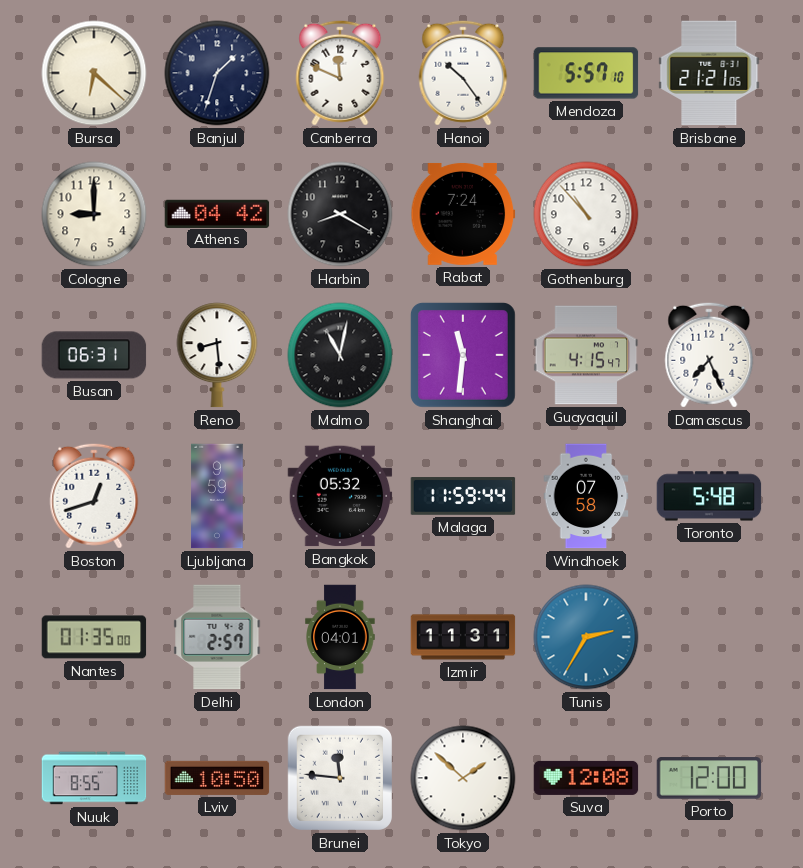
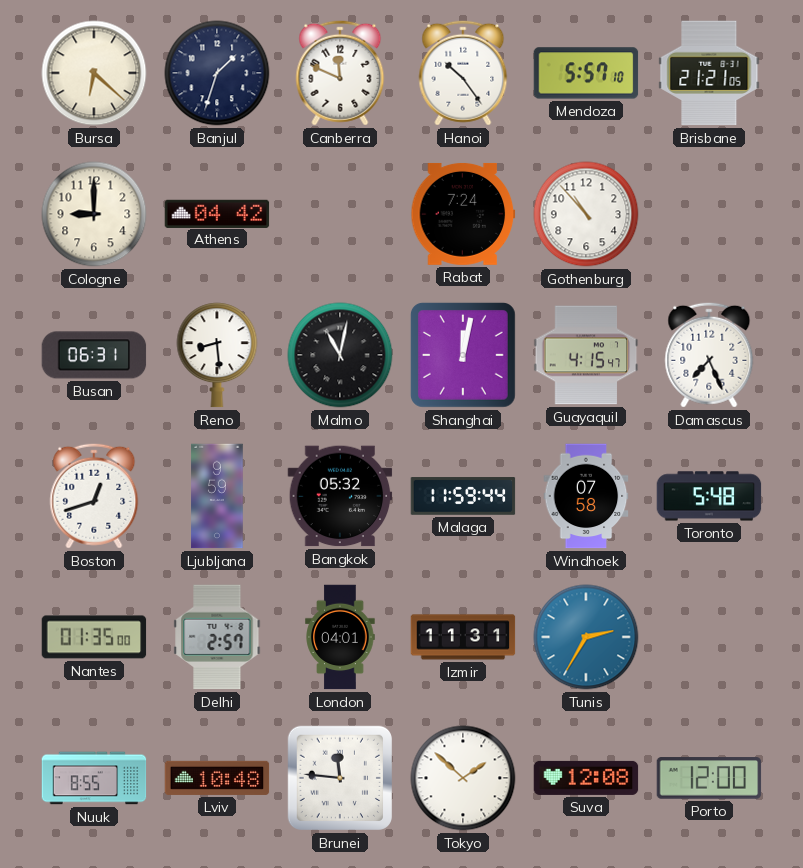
Harbin: 8:20 -> none (340, 214)
Shanghai: 11:31 -> 12:02 (463, 355)
Lviv: 10:50 -> 10:48 (217, 778)
